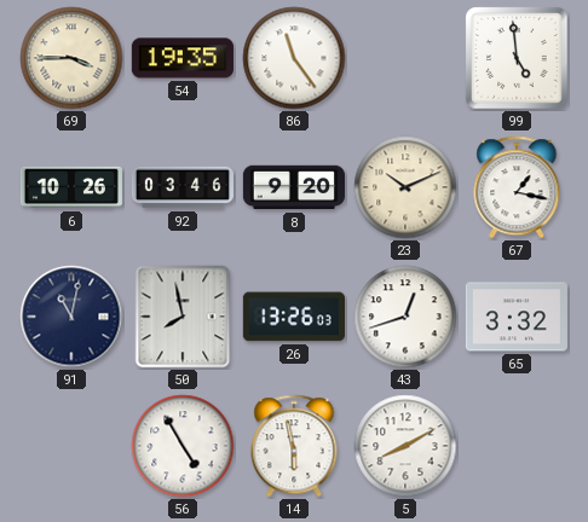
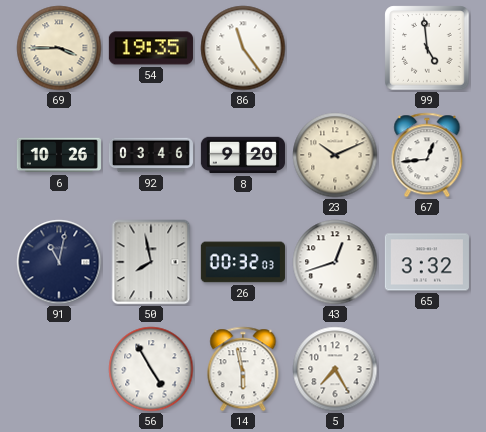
67: 1:17 -> 12:44 (427, 155)
26: 13:26 -> 00:32 (243, 262)
5: 8:10 -> 7:25 (335, 369)
